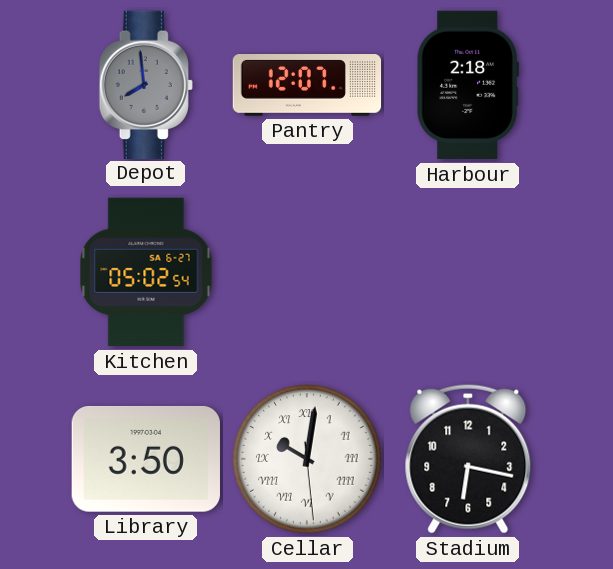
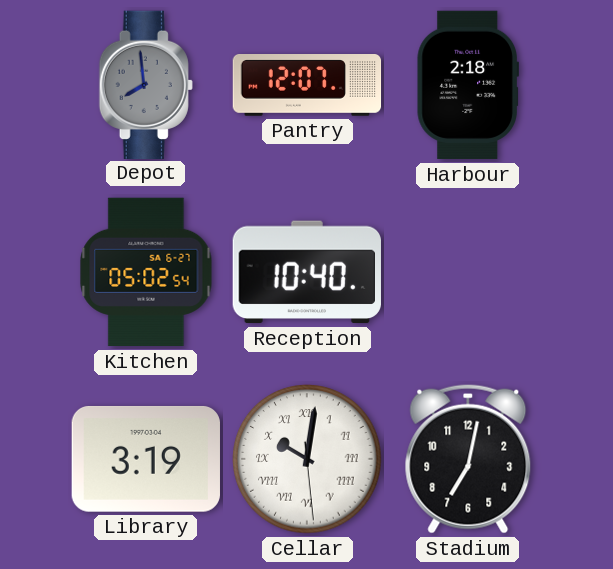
Reception: none -> 10:40 (307, 272)
Library: 3:50 -> 3:19 (146, 459)
Stadium: 6:17 -> 7:02 (468, 459)
